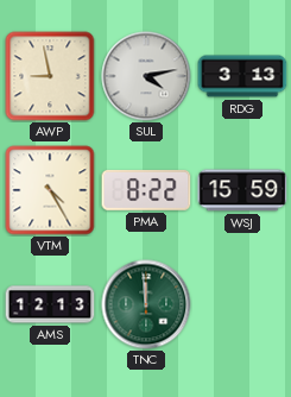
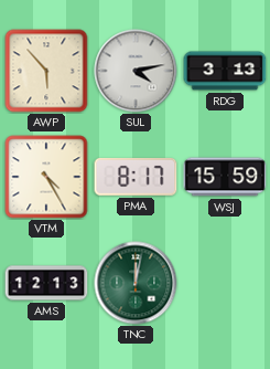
AWP: 8:58 -> 5:53 (46, 71)
PMA: 8:22 -> 8:17 (136, 177)
TNC: 11:59 -> 12:02 (136, 283)
